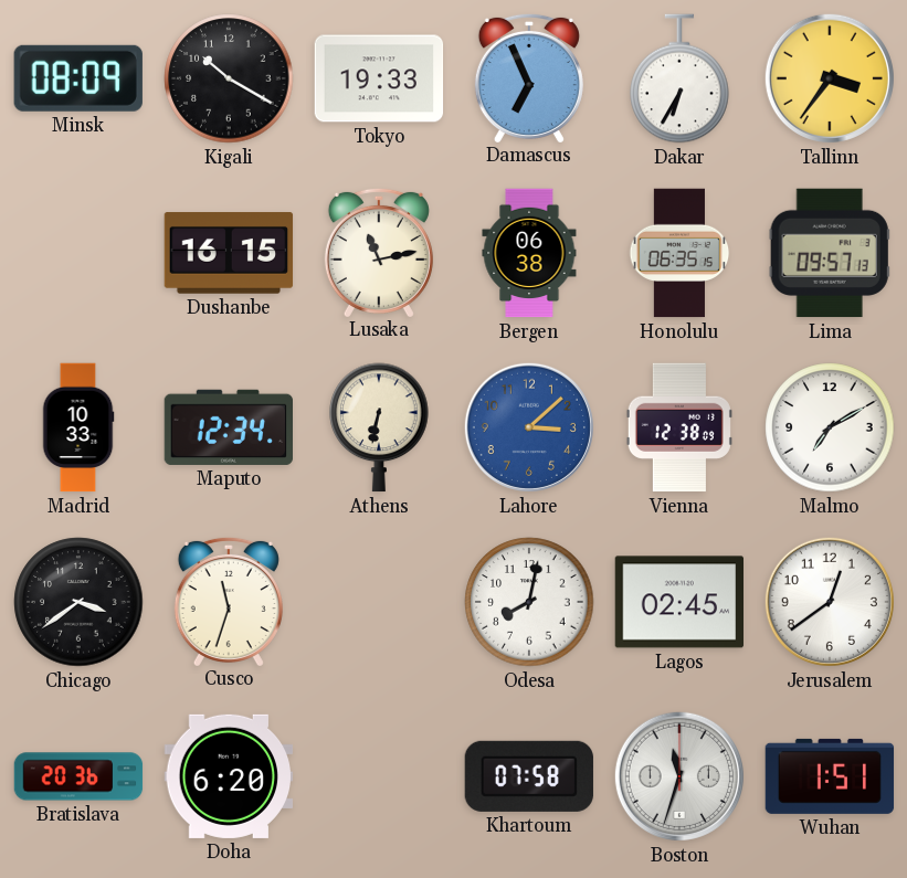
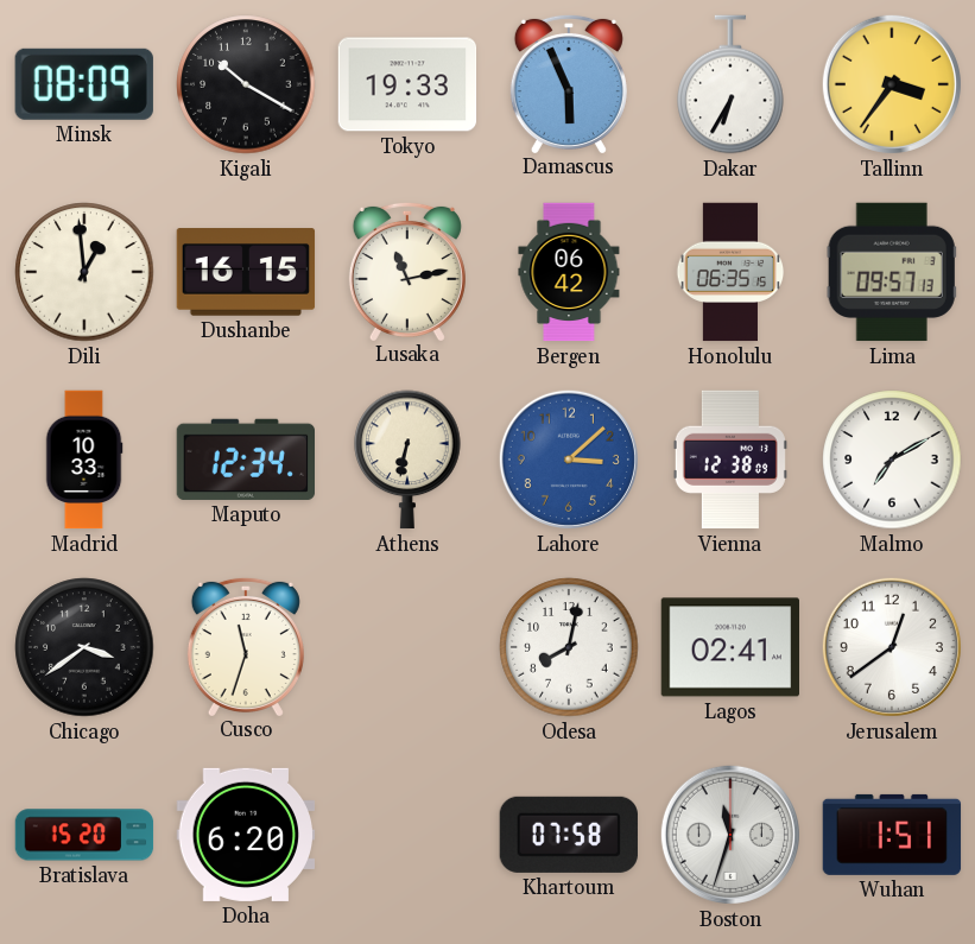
Damascus: 6:56 -> 5:56 (569, 83)
Dili: none -> 12:59 (84, 272)
Bergen: 06:38 -> 06:42 (569, 272)
Lagos: 02:45 -> 02:41 (730, 647)
Bratislava: 20:36 -> 15:20 (84, 835)
